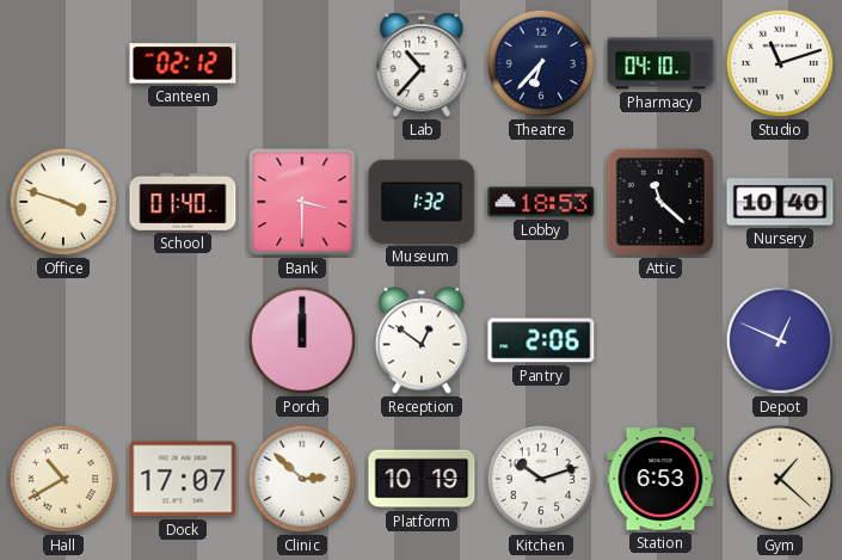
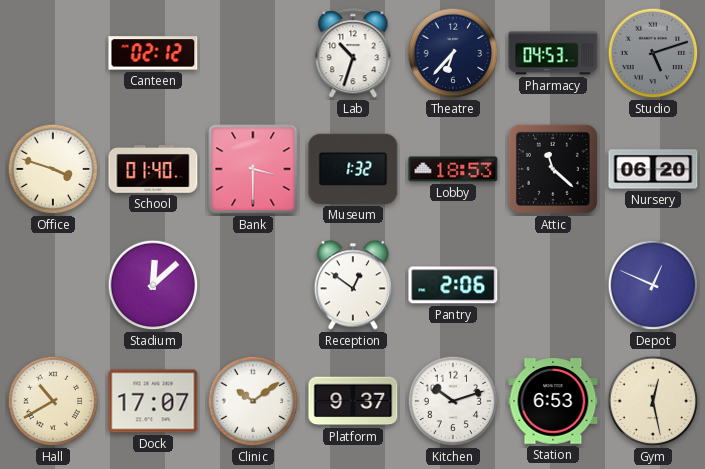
Lab: 10:37 -> 10:33 (353, 54)
Pharmacy: 04:10 -> 04:53 (553, 53)
Studio: 11:12 -> 5:12 (653, 53)
Studio dial: white -> grey (653, 53)
Nursery: 10:40 -> 06:20 (653, 169)
Stadium: none -> 12:08 (153, 285)
Porch: 12:00 -> none (302, 340)
Clinic: 2:52 -> 10:09 (253, 401)
Platform: 10:19 -> 9:37 (353, 401)
Gym: 1:22 -> 12:28 (653, 401)
